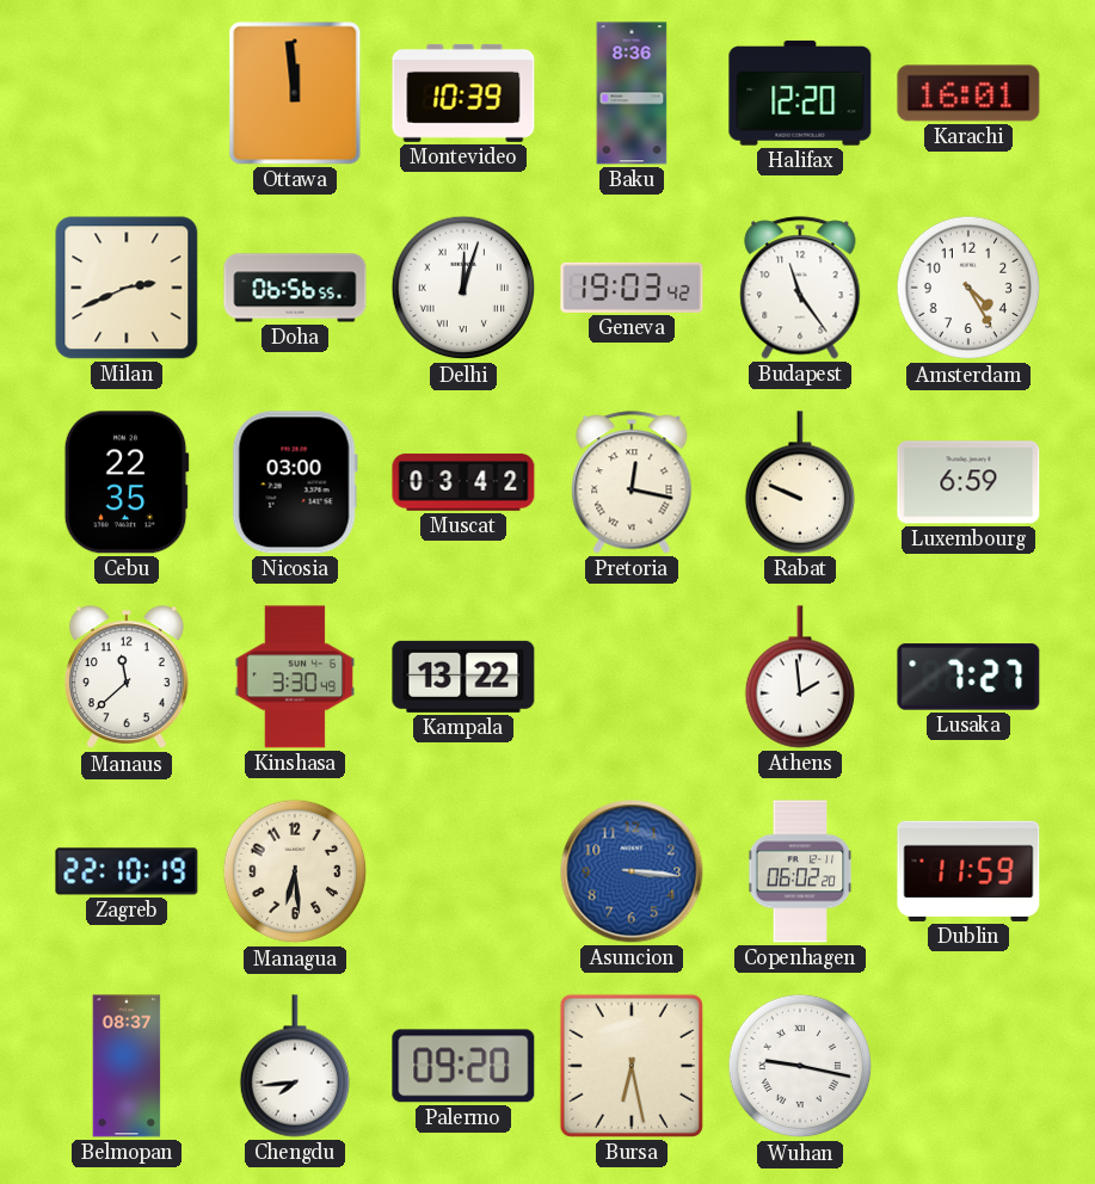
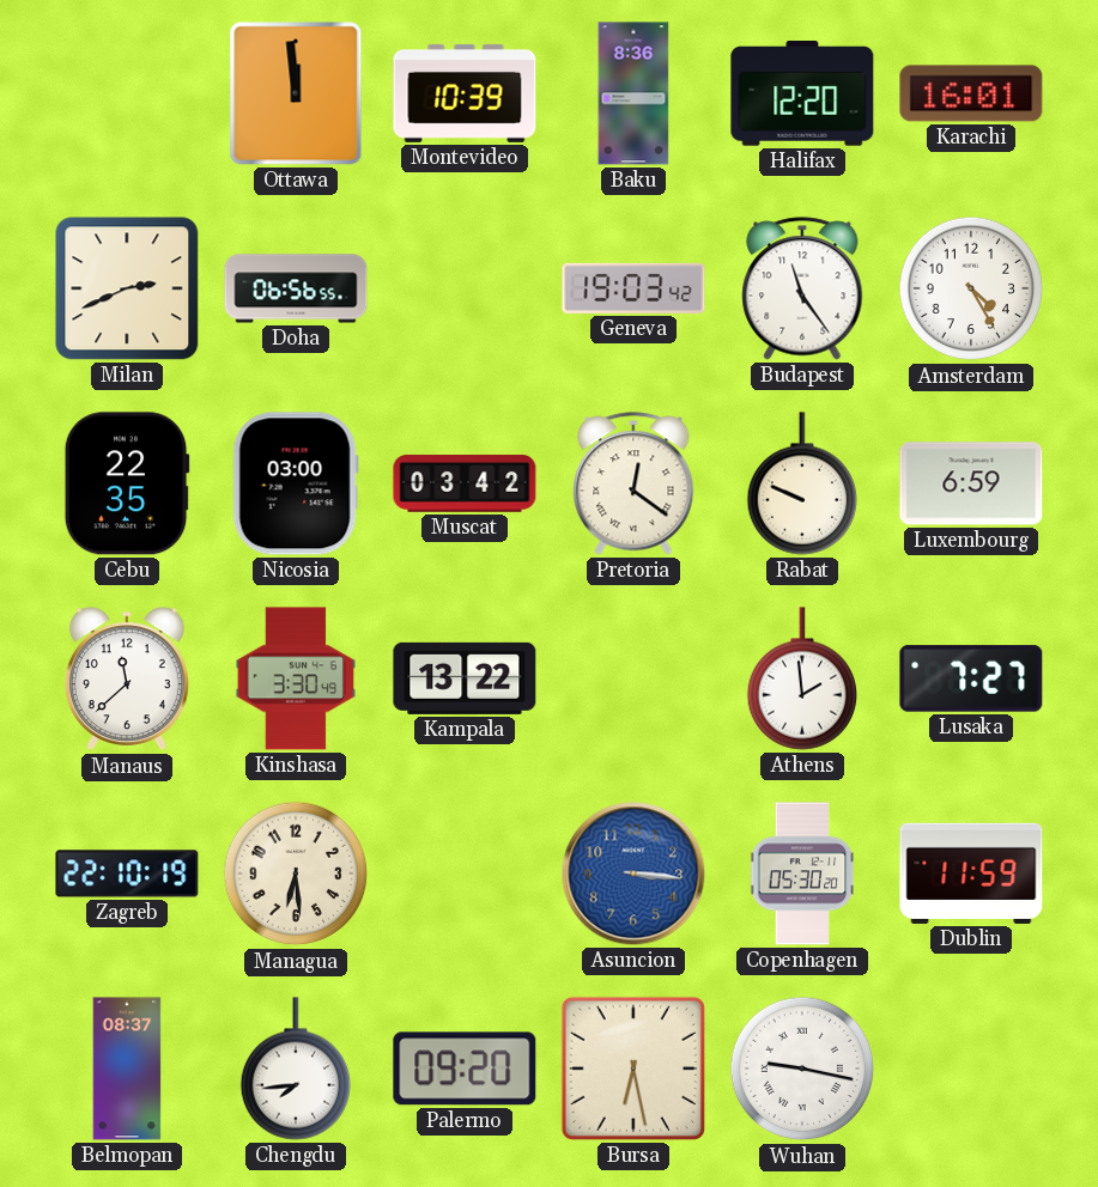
Delhi: 12:03 -> none (463, 288)
Pretoria: 12:17 -> 12:21 (633, 483)
Copenhagen: 06:02 -> 05:30 (802, 873)
